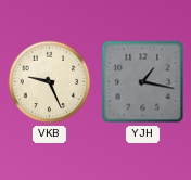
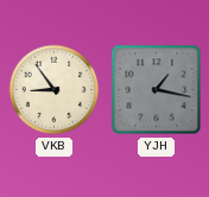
VKB: 9:26 -> 8:54 (55, 90)
